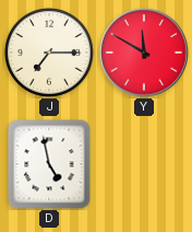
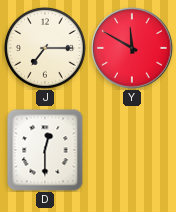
D: 4:58 -> 12:30 (45, 150)
